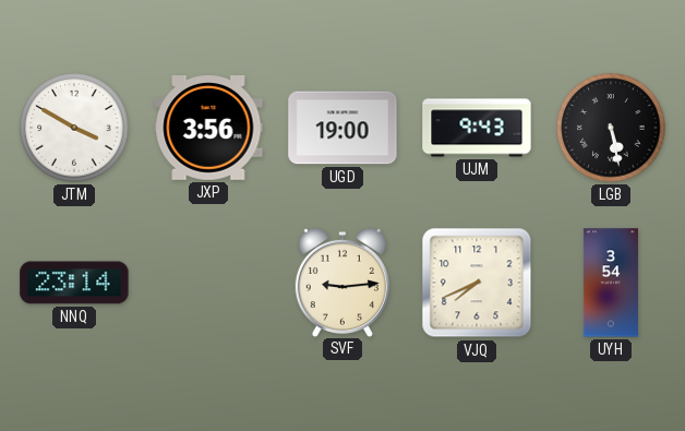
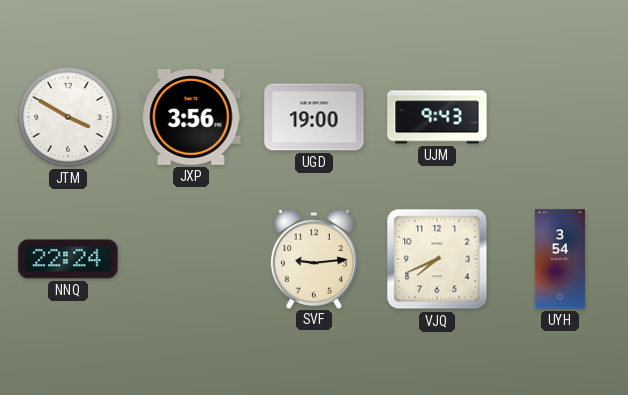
LGB: 5:28 -> none (611, 128)
NNQ: 23:14 -> 22:24 (68, 259)
